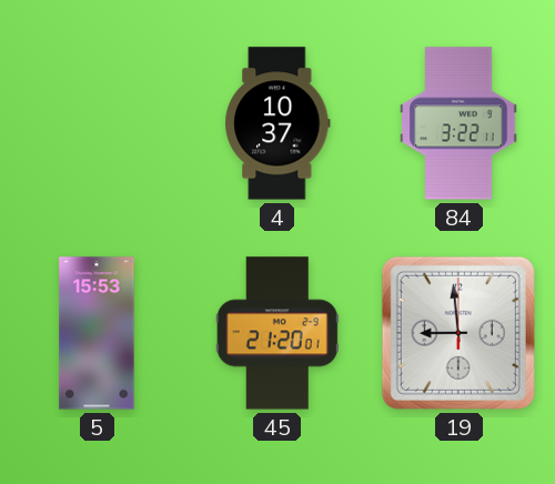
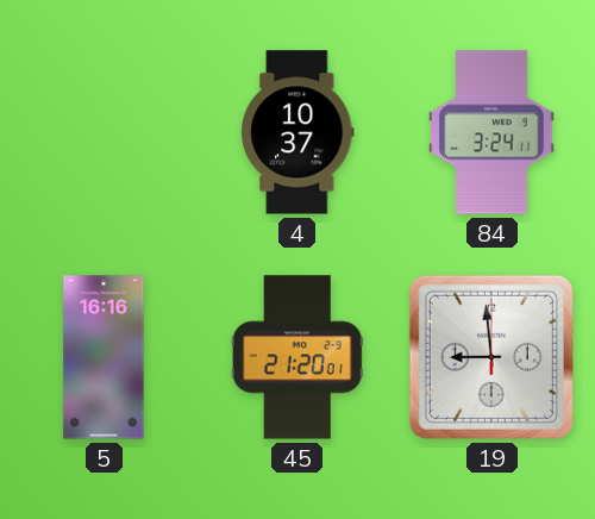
84: 3:22 -> 3:24 (491, 132)
5: 15:53 -> 16:16 (104, 357)
